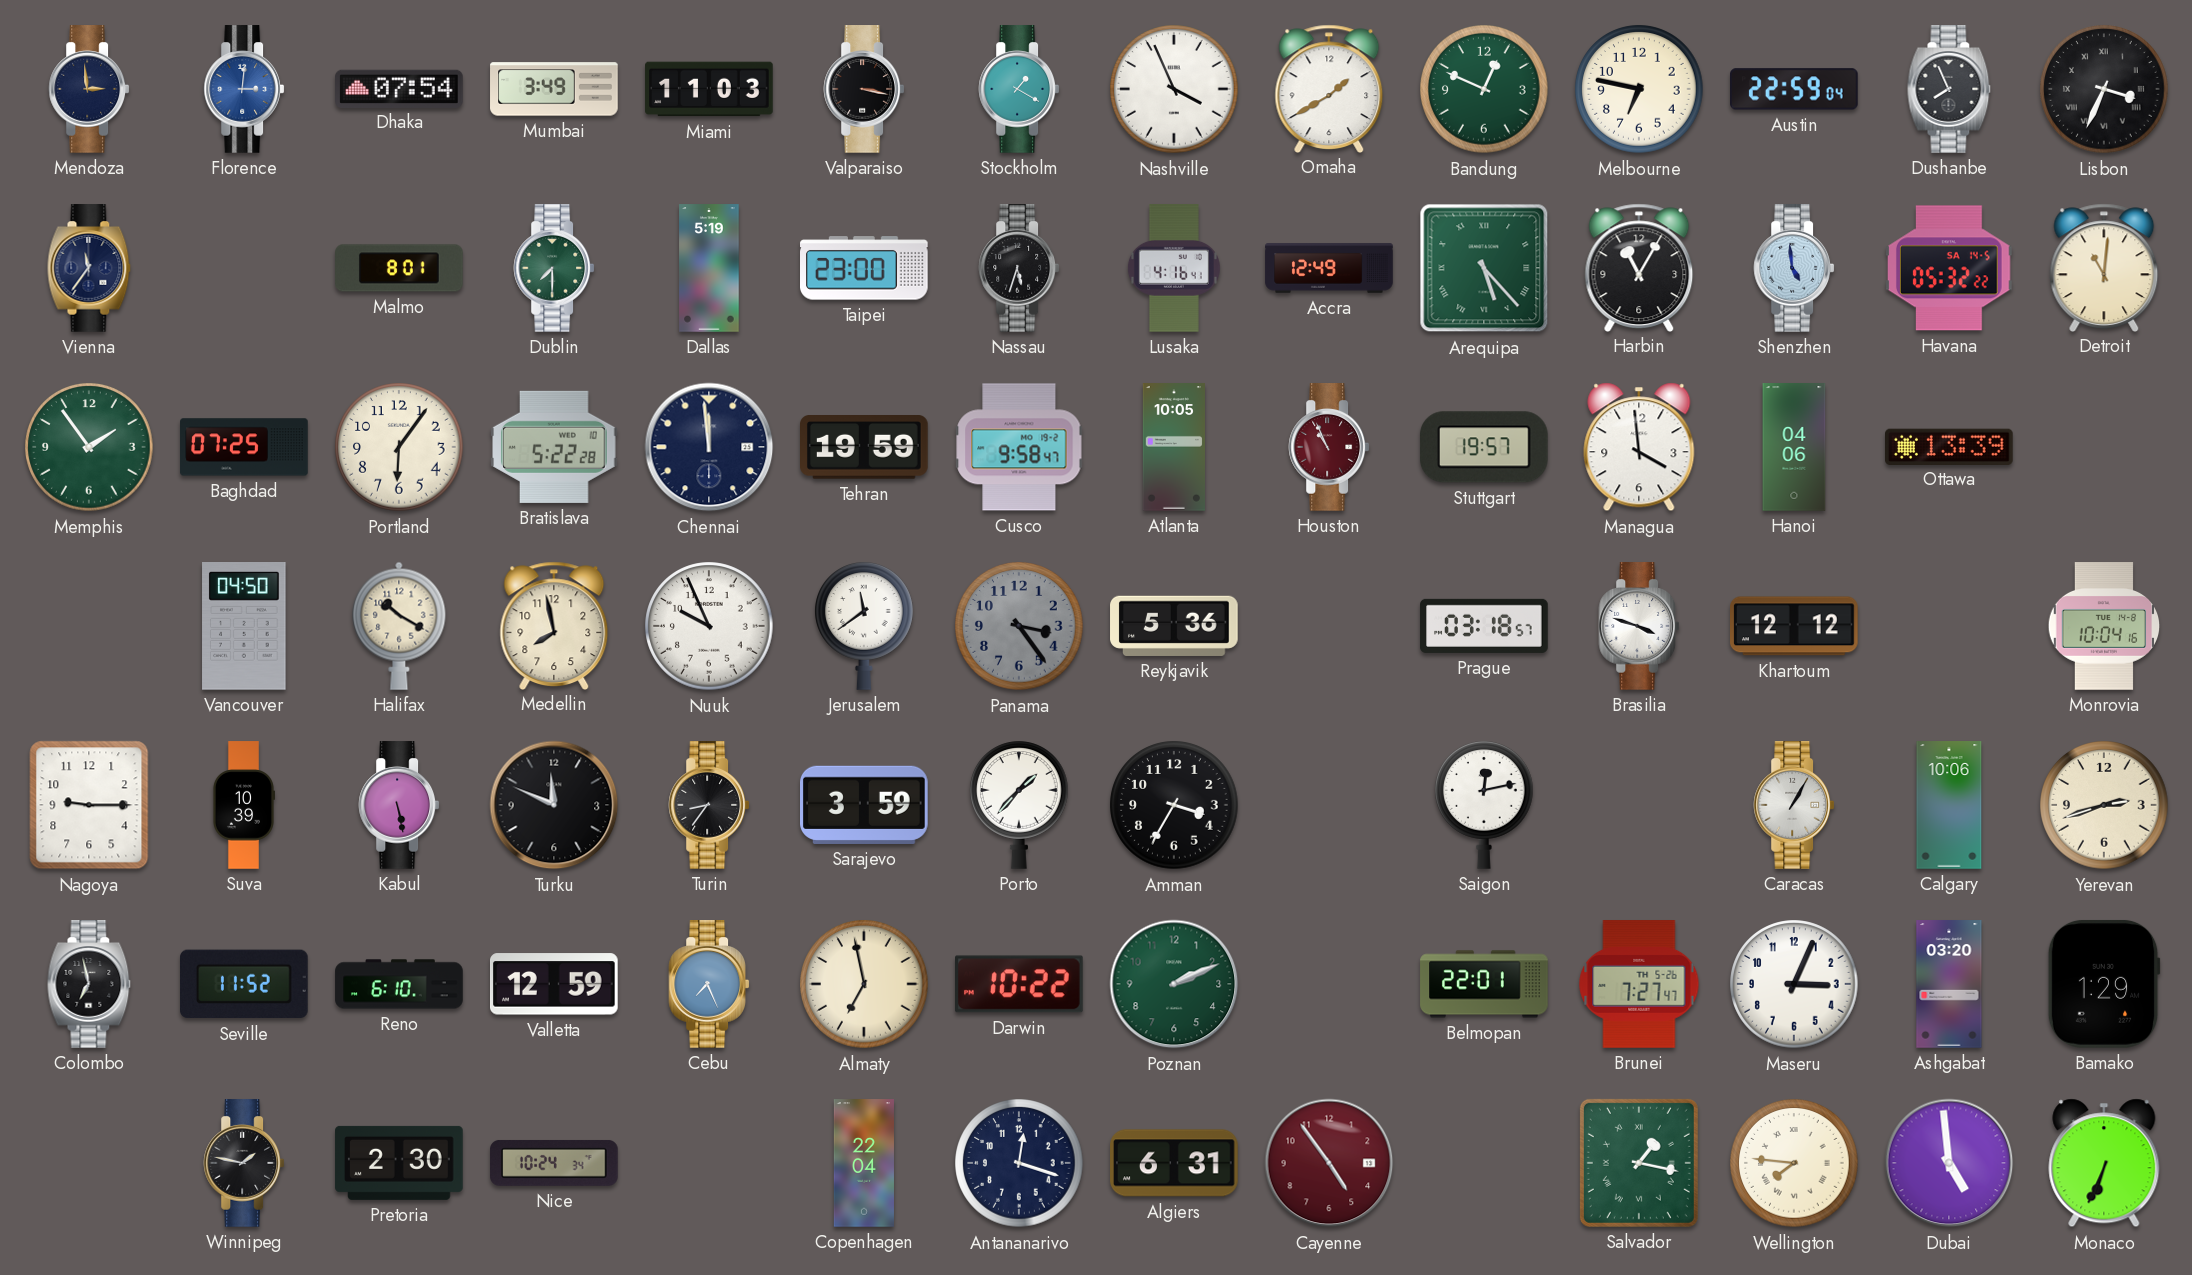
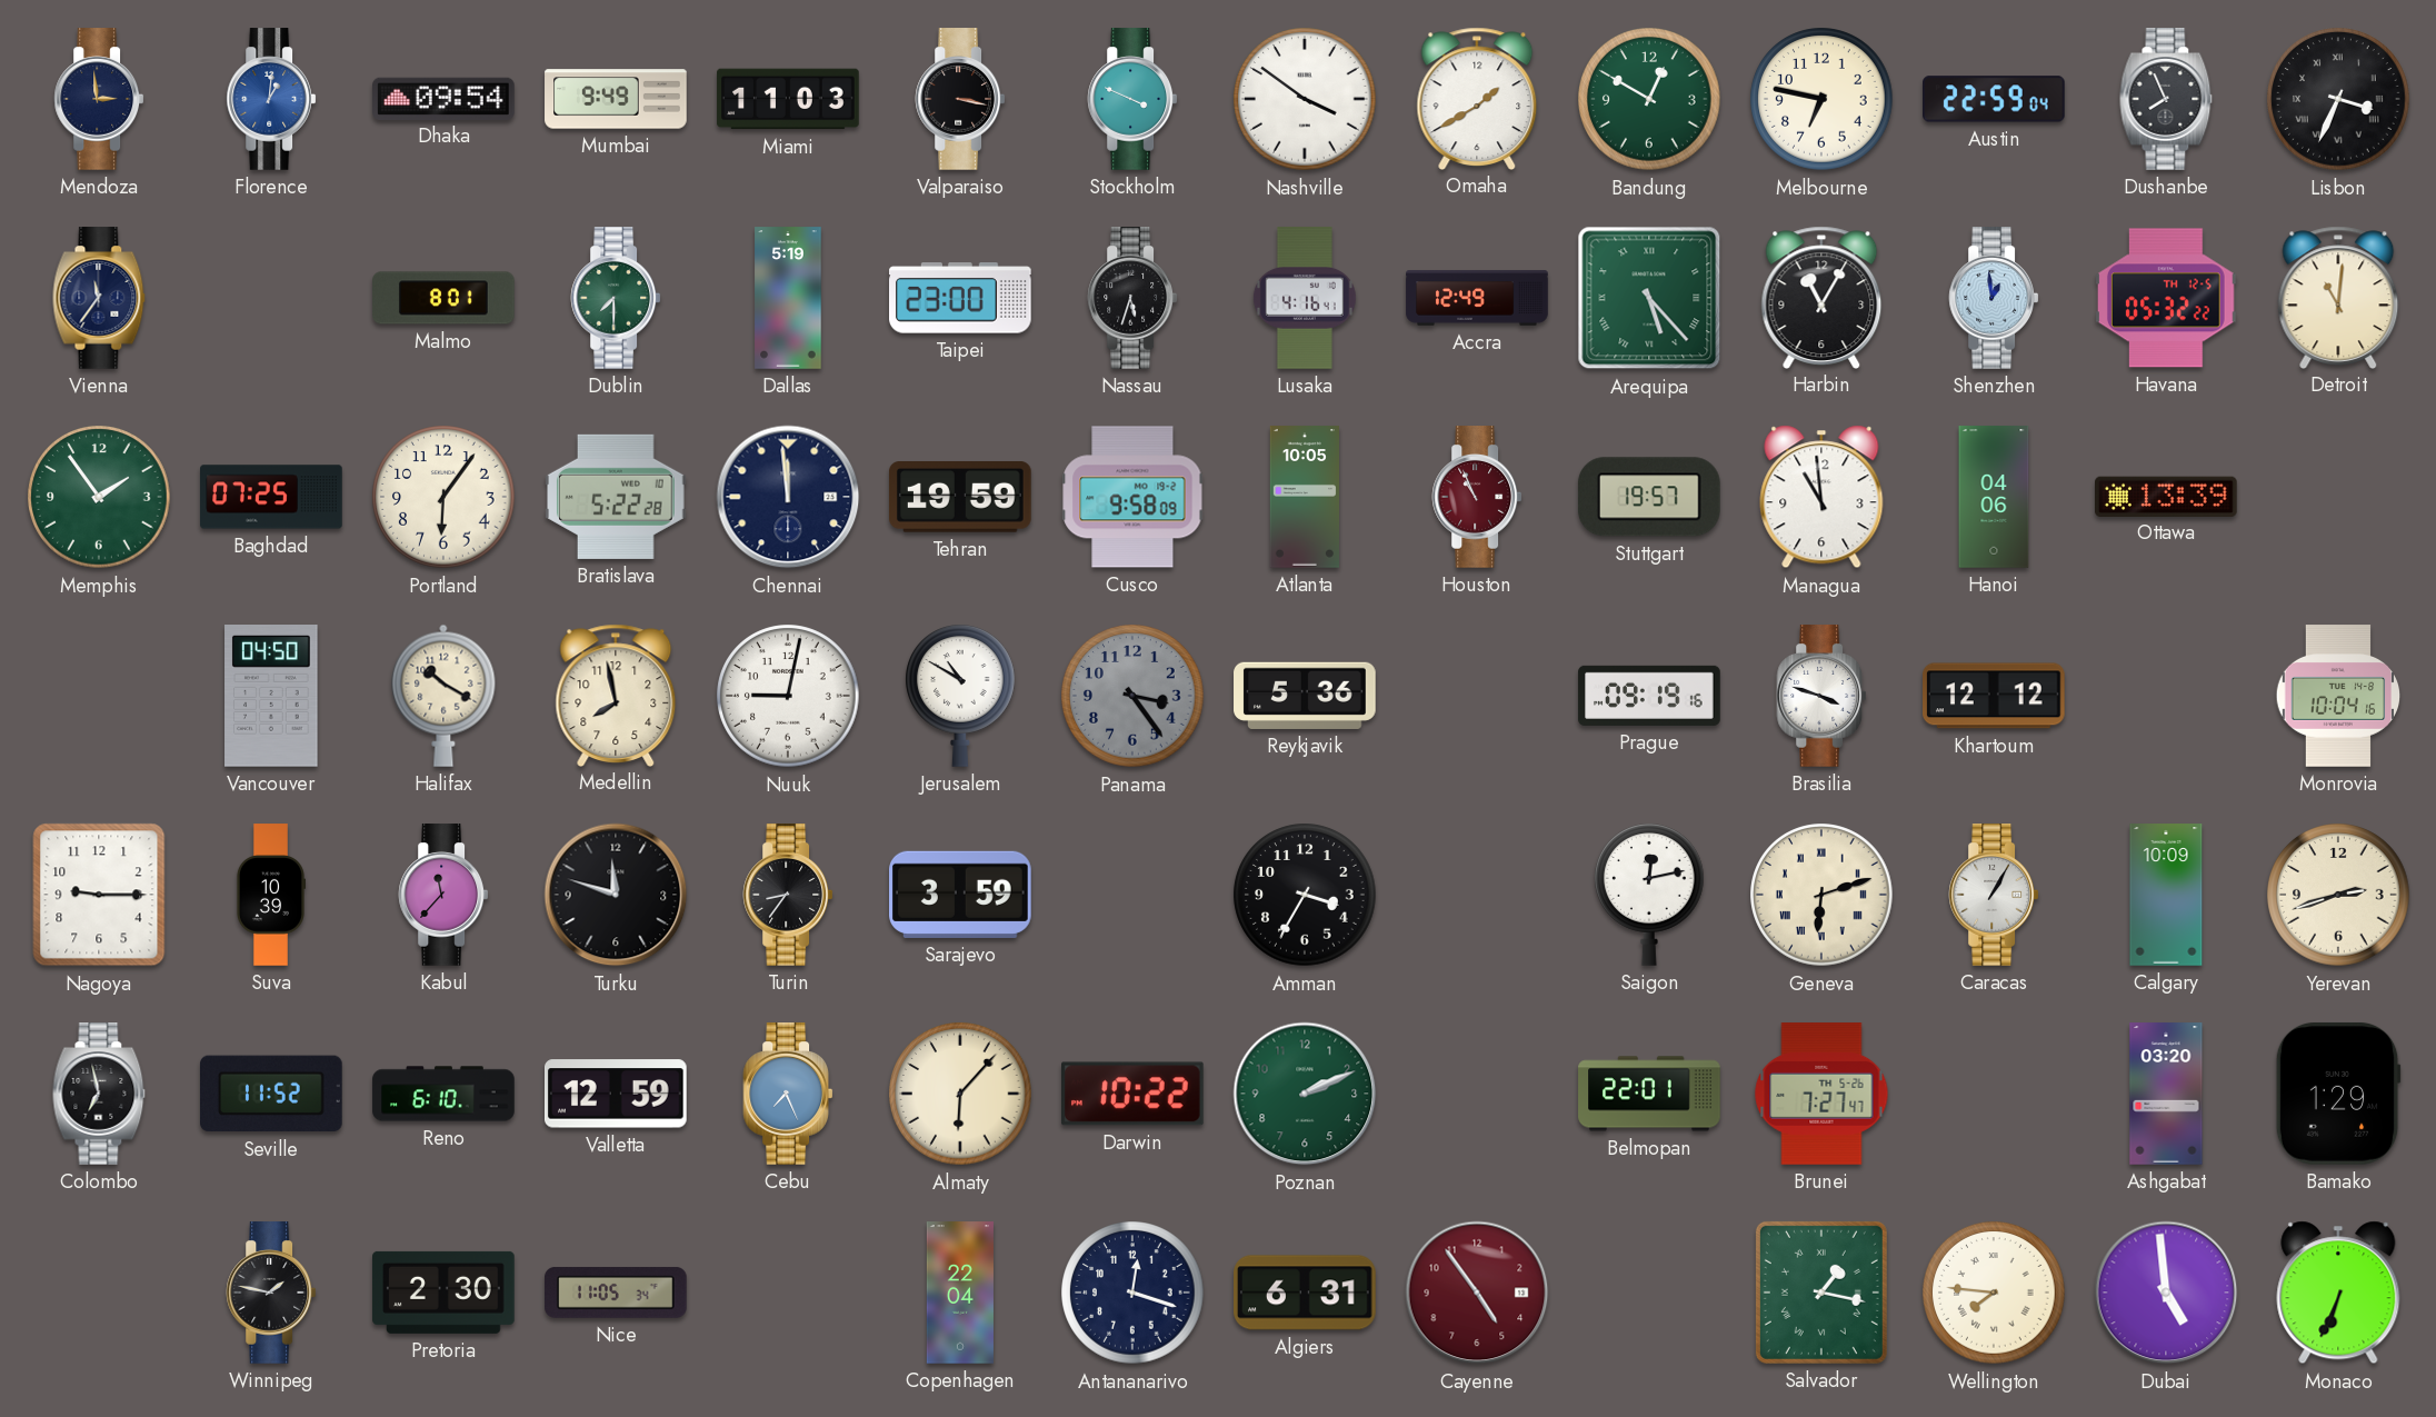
Florence: 3:01 -> 1:01 (271, 99)
Dhaka: 07:54 -> 09:54 (443, 98)
Mumbai: 3:49 -> 9:49 (616, 99)
Stockholm: 1:20 -> 3:49 (1132, 99)
Nashville: 3:56 -> 3:51 (1305, 99)
Bandung: 12:49 -> 12:50 (1649, 99)
Shenzhen: 4:59 -> 12:59 (1994, 298)
Havana date: SA 14-5 -> TH 12-5 (2166, 298)
Cusco: 9:58:47 -> 9:58:09 (1132, 497)
Managua: 3:59 -> 10:59 (1821, 497)
Nuuk: 9:56 -> 9:02 (788, 696)
Jerusalem: 11:39 -> 10:50 (961, 696)
Prague: 03:18 -> 09:19 (1649, 696)
Kabul: 5:28 -> 11:37 (443, 895)
Turku: 11:49 -> 11:48 (616, 895)
Porto: 1:37 -> none (1020, 805)
Geneva: none -> 6:12 (1821, 895)
Calgary: 10:06 -> 10:09 (2166, 895)
Almaty: 6:58 -> 6:07 (960, 1094)
Maseru: 3:04 -> none (1794, 984)
Nice: 10:24 -> 11:05 (616, 1293)
